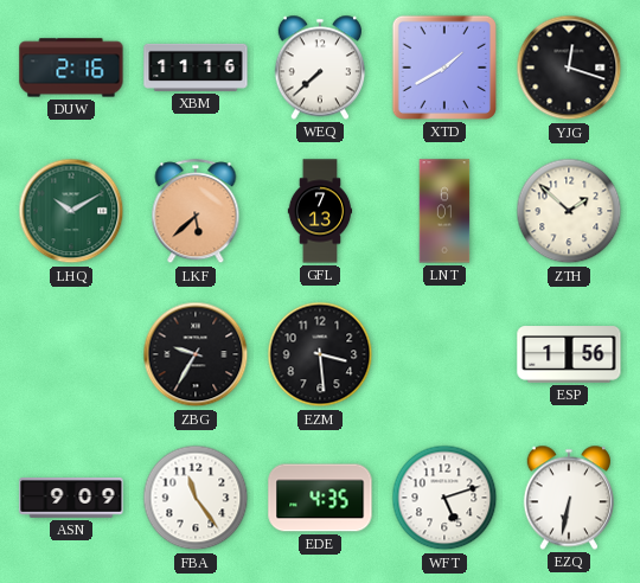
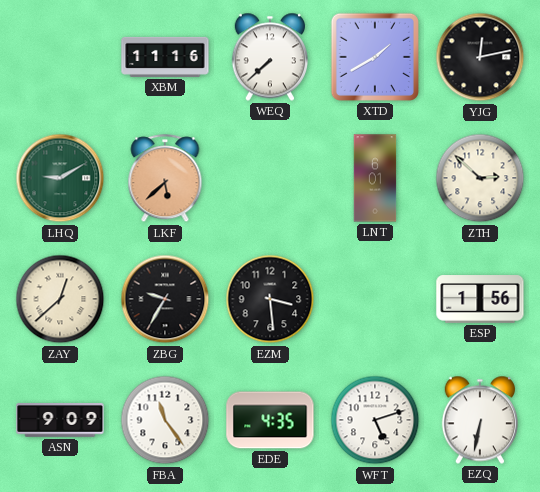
DUW: 2:16 -> none (71, 68)
YJG: 12:18 -> 12:13 (480, 57)
LHQ: 10:10 -> 9:10 (60, 178)
GFL: 7:13 -> none (320, 211)
ZTH: 1:52 -> 2:52 (480, 178)
ZAY: none -> 12:38 (60, 299)
